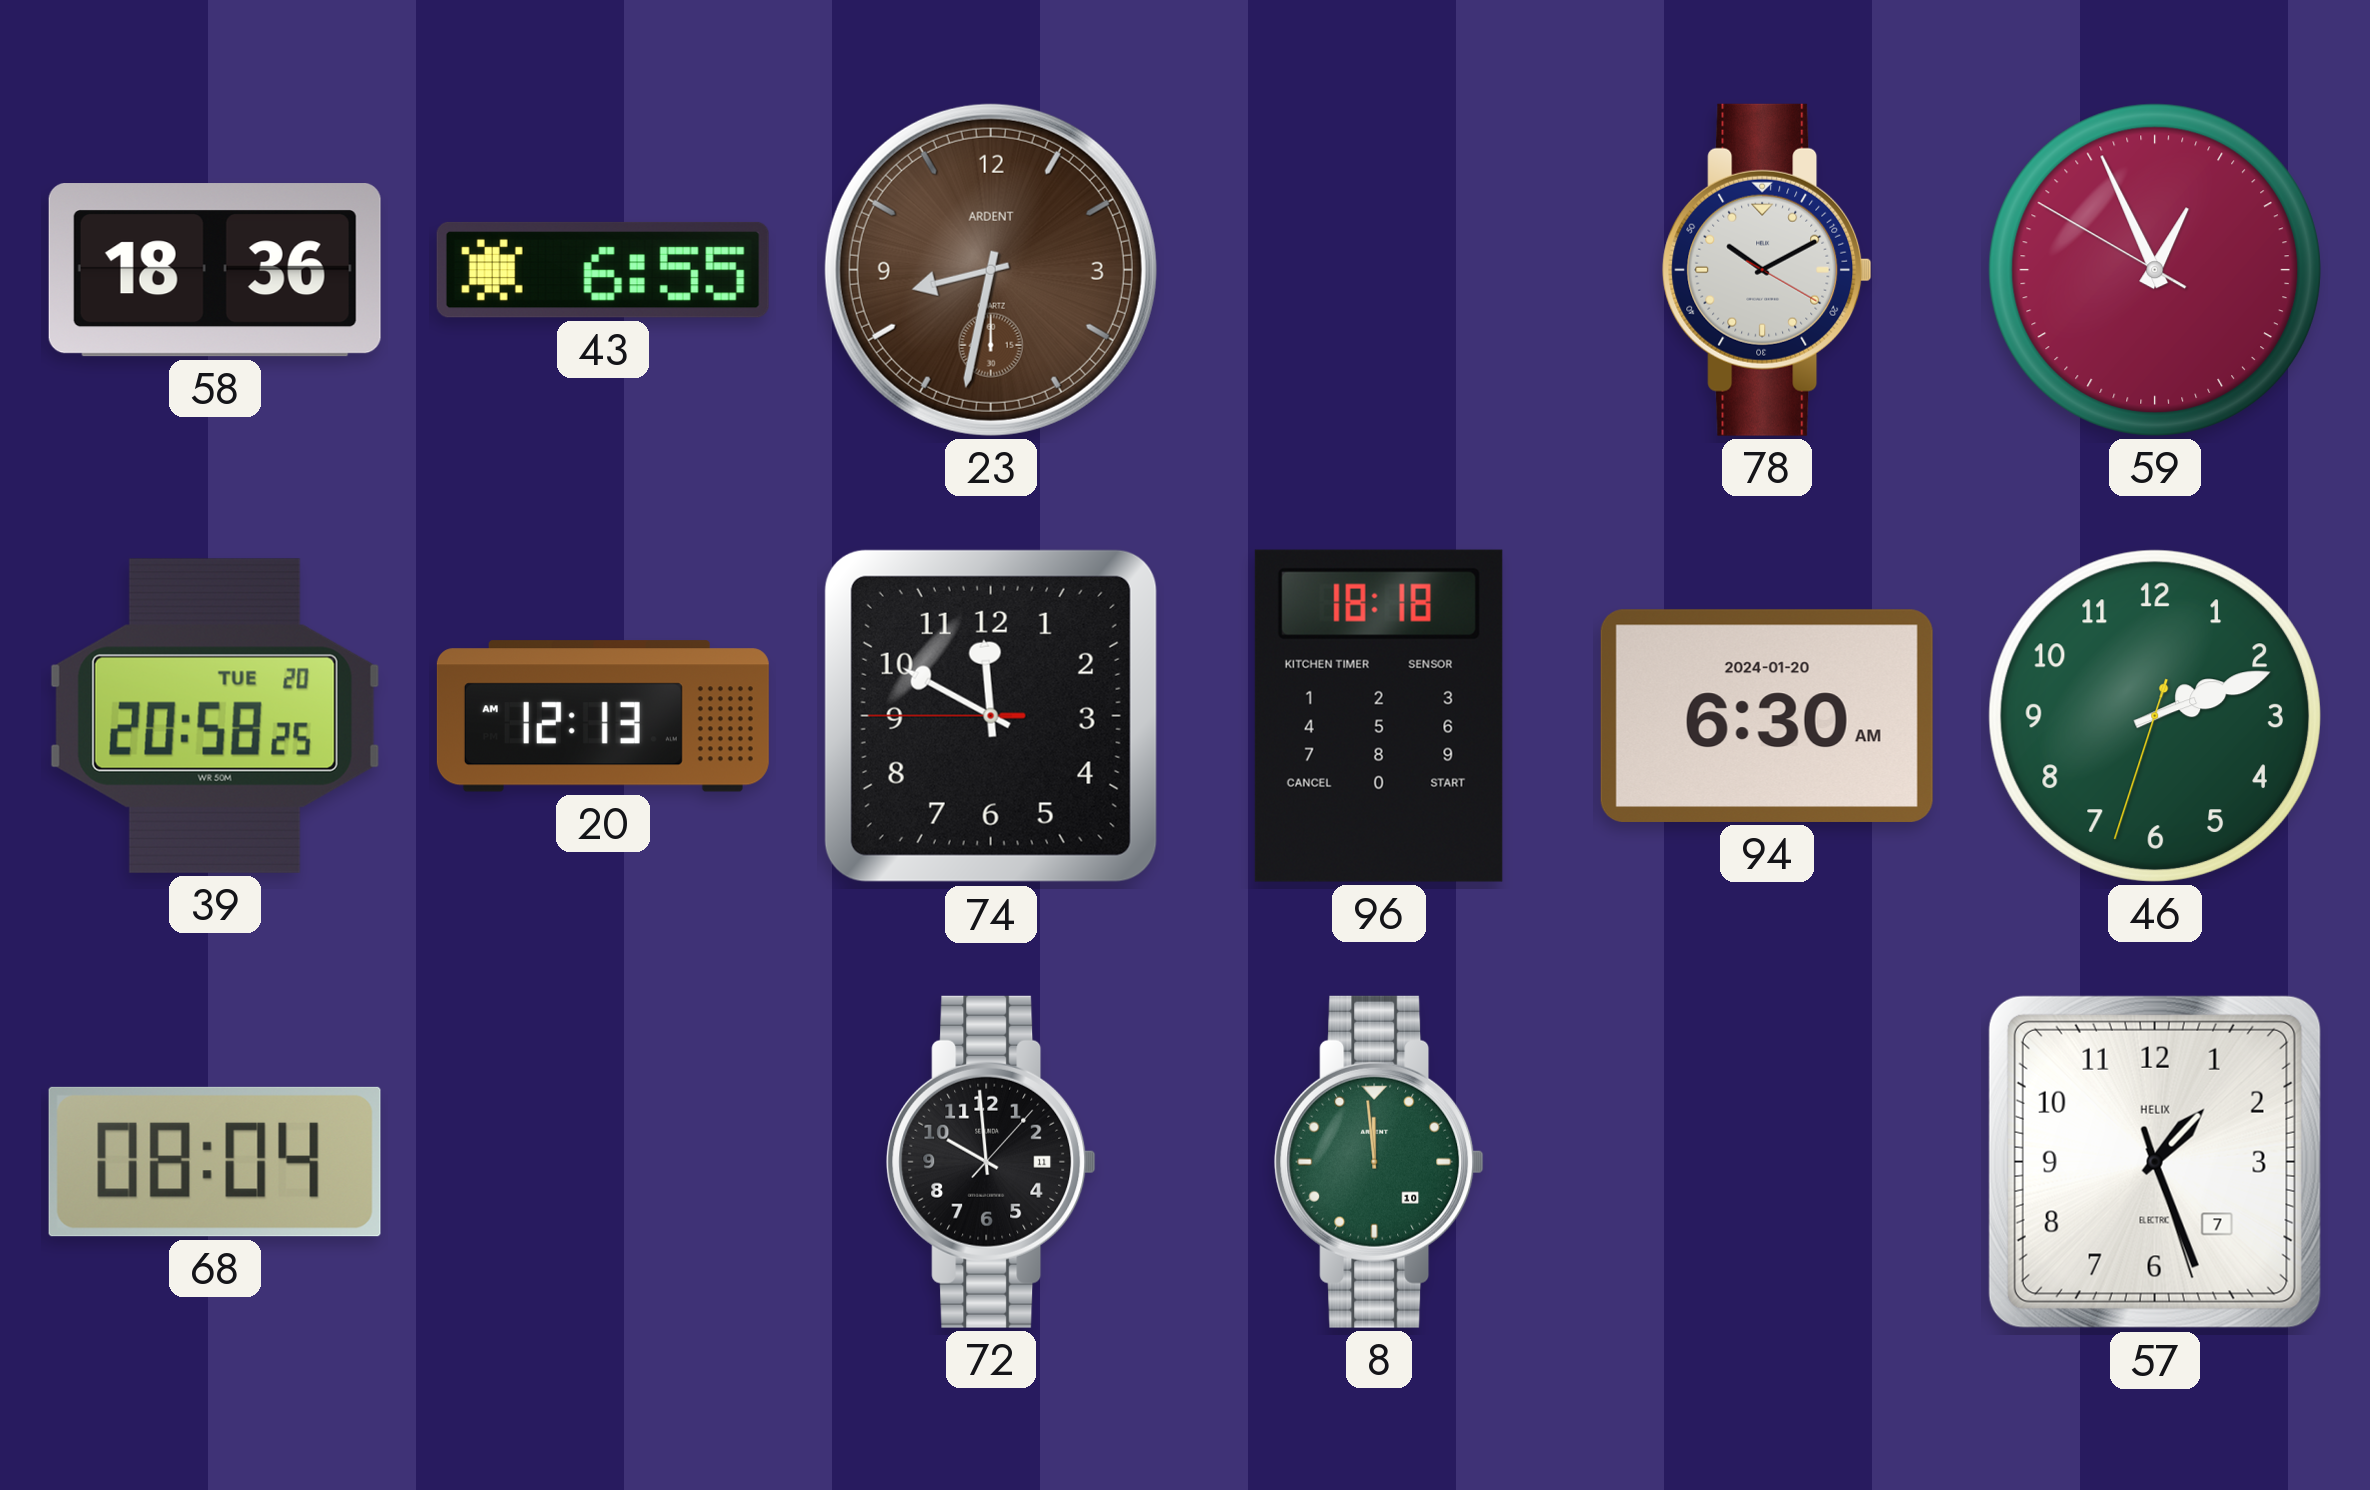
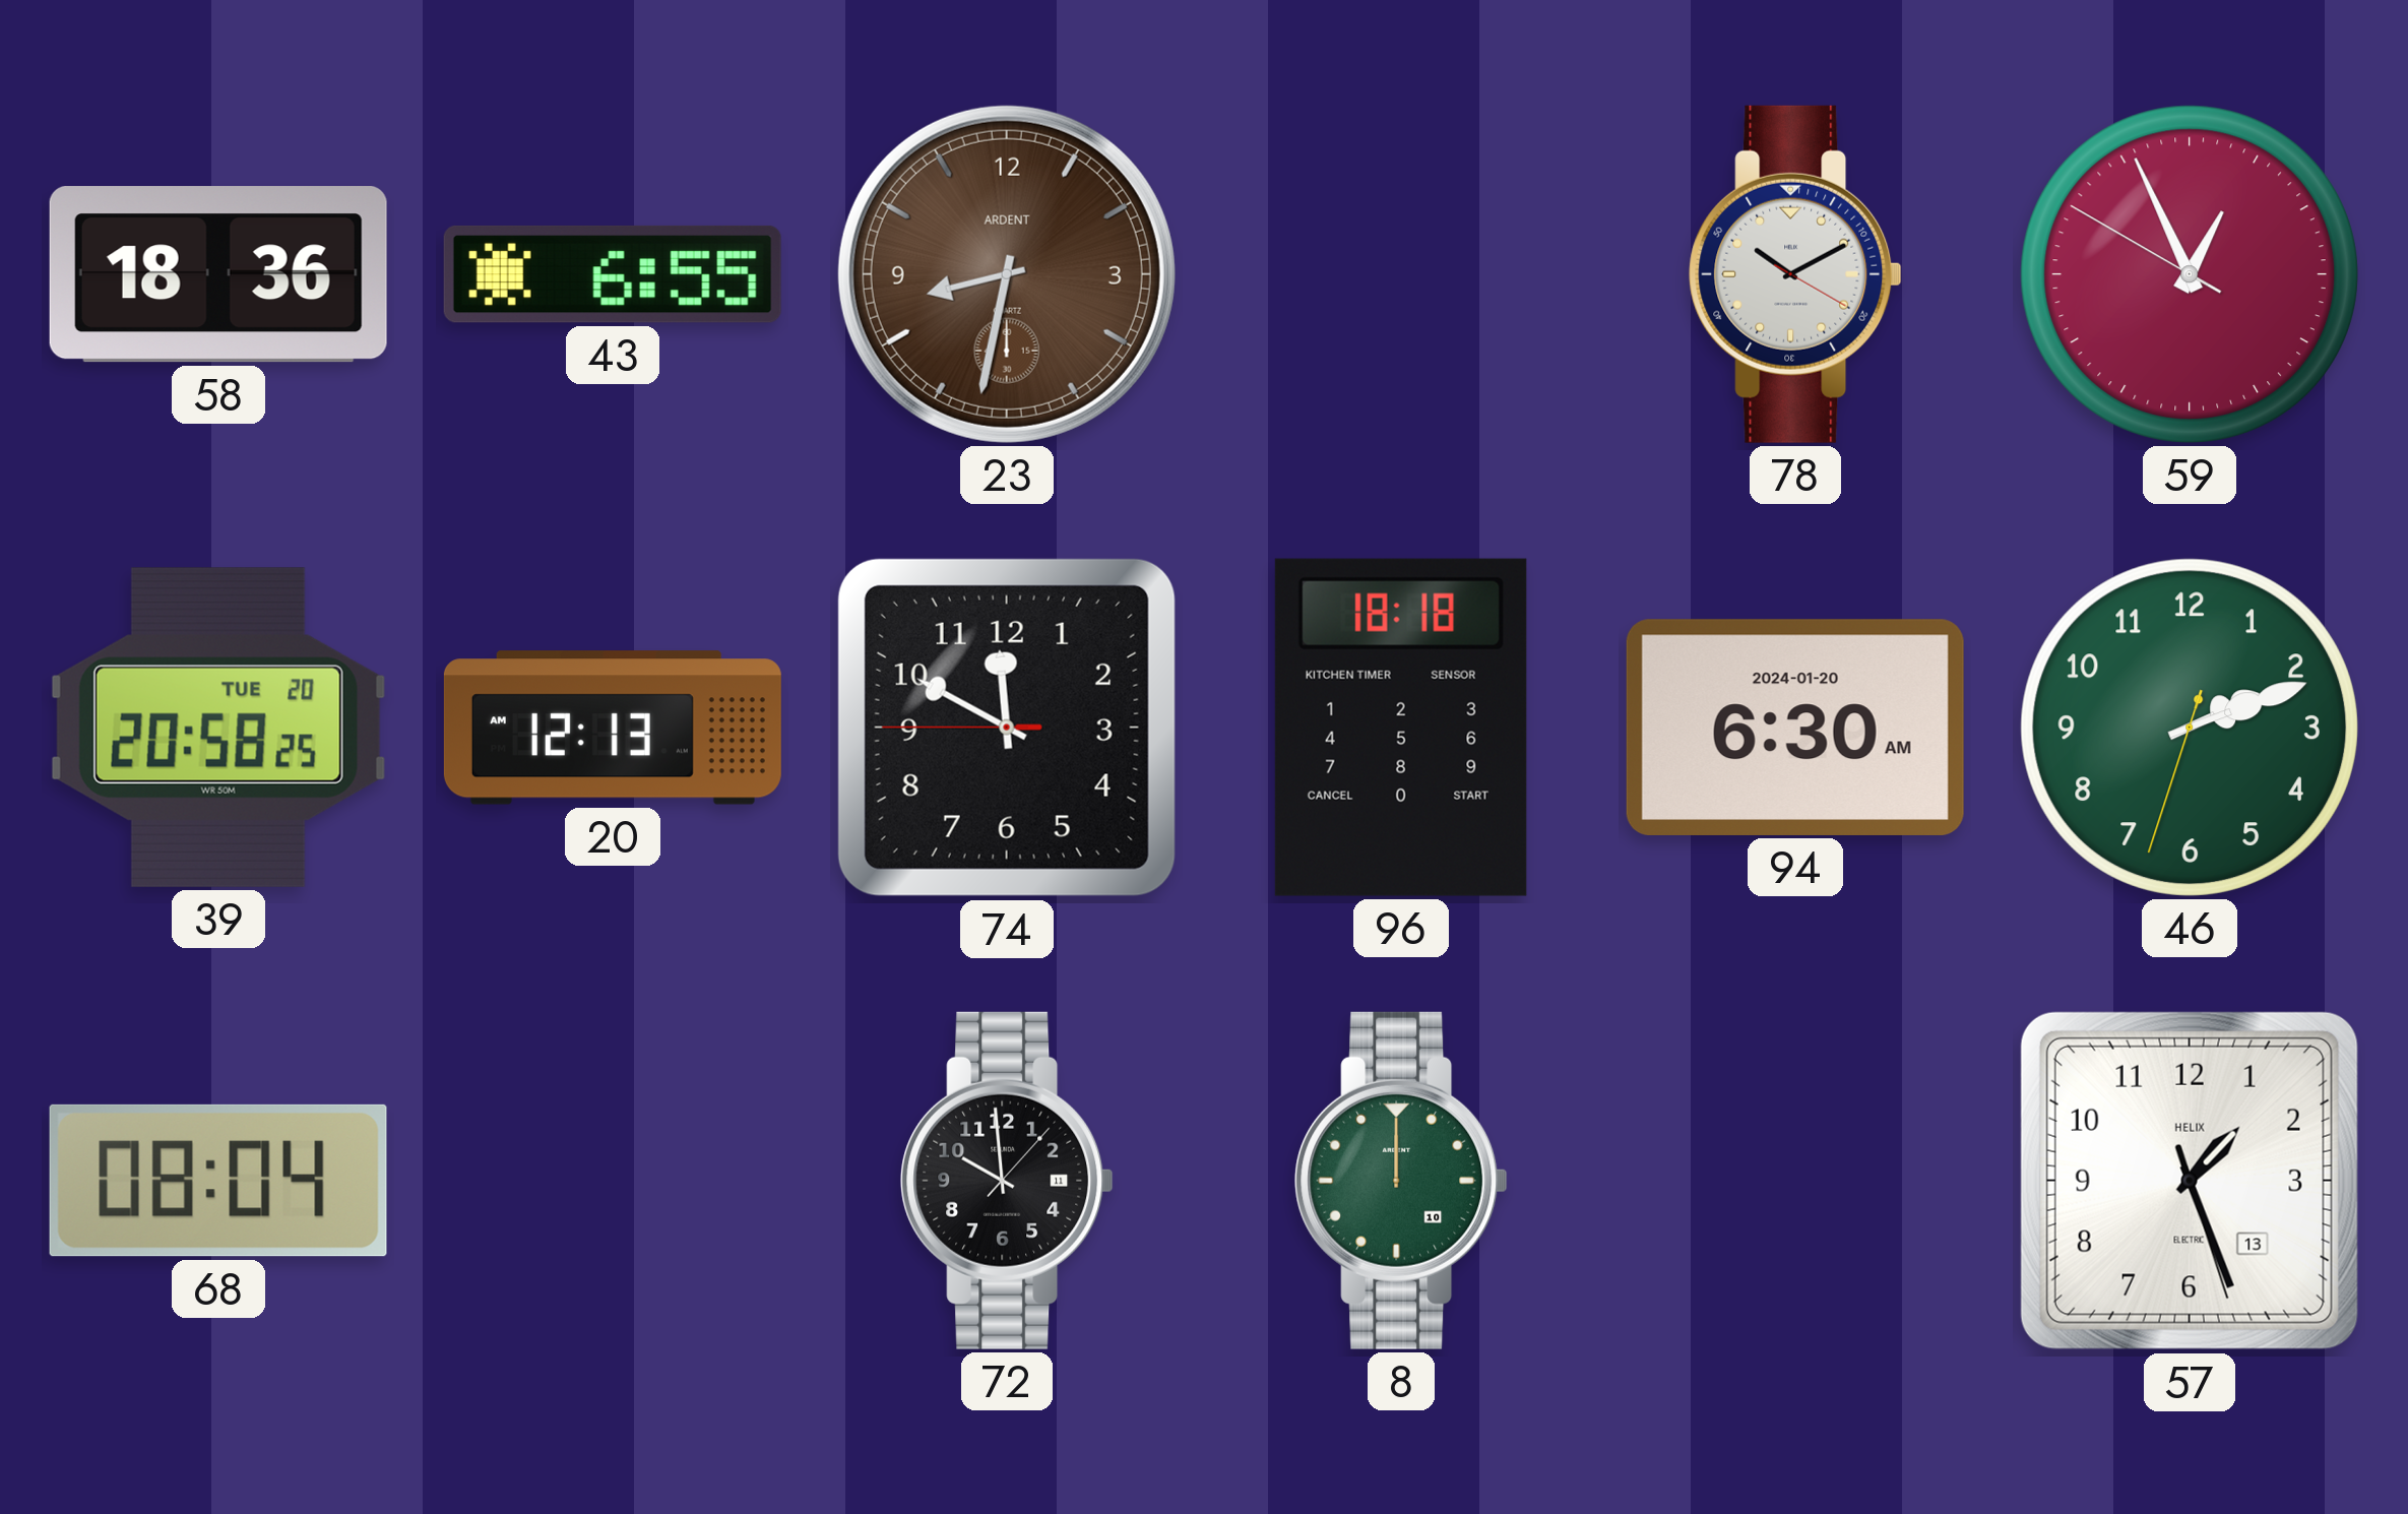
8: 11:59 -> 12:00 (1401, 1181)
57 date: 7 -> 13 (2190, 1181)
